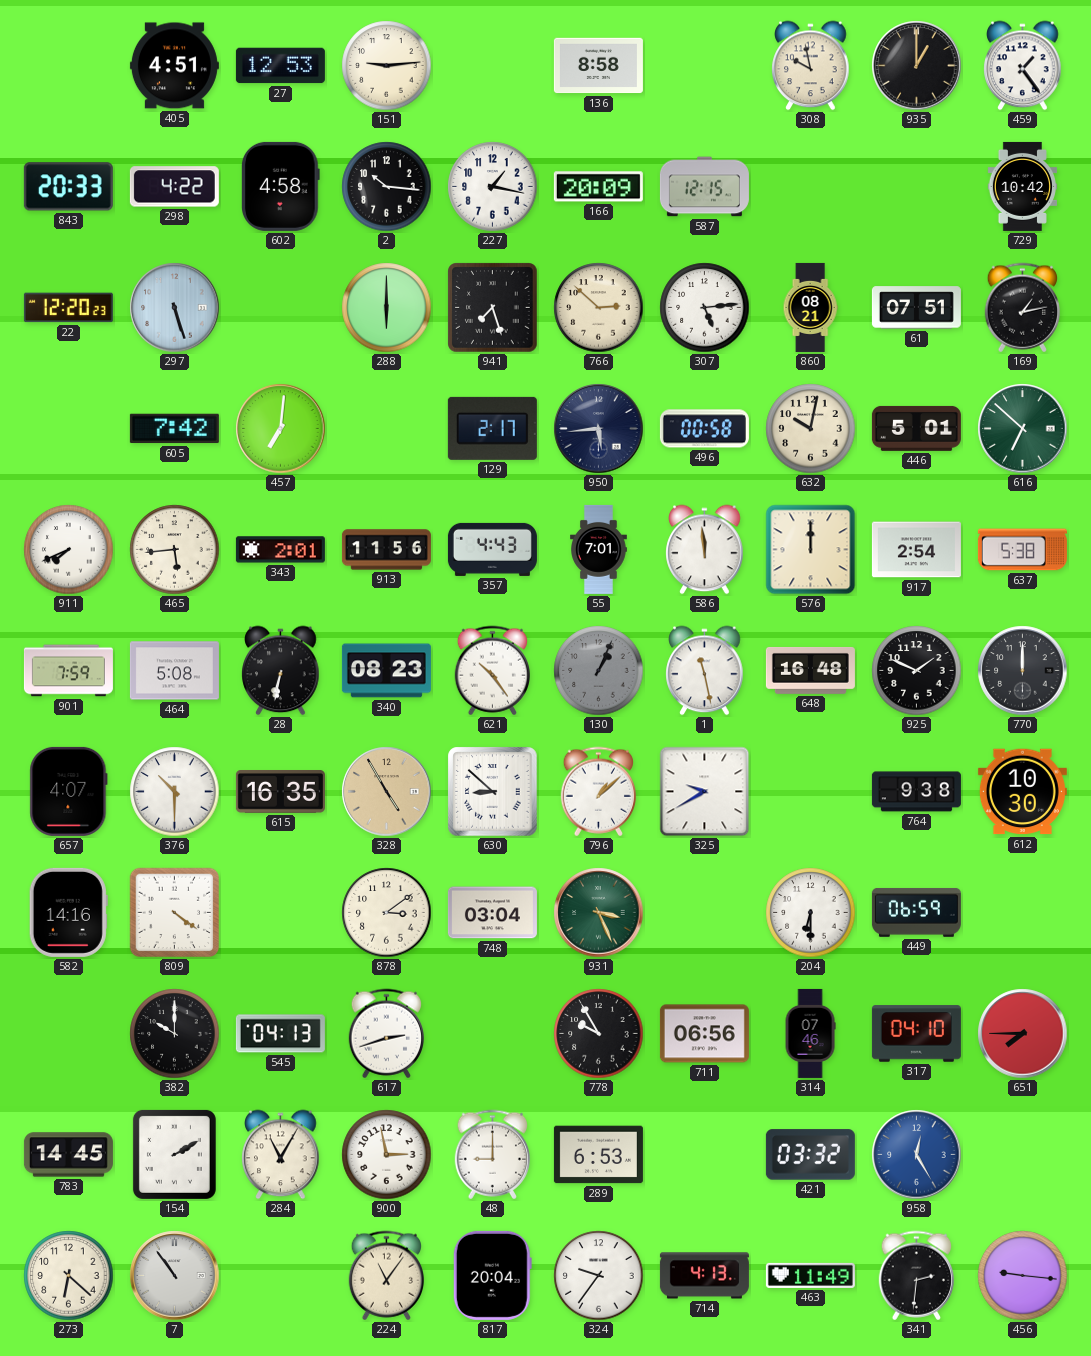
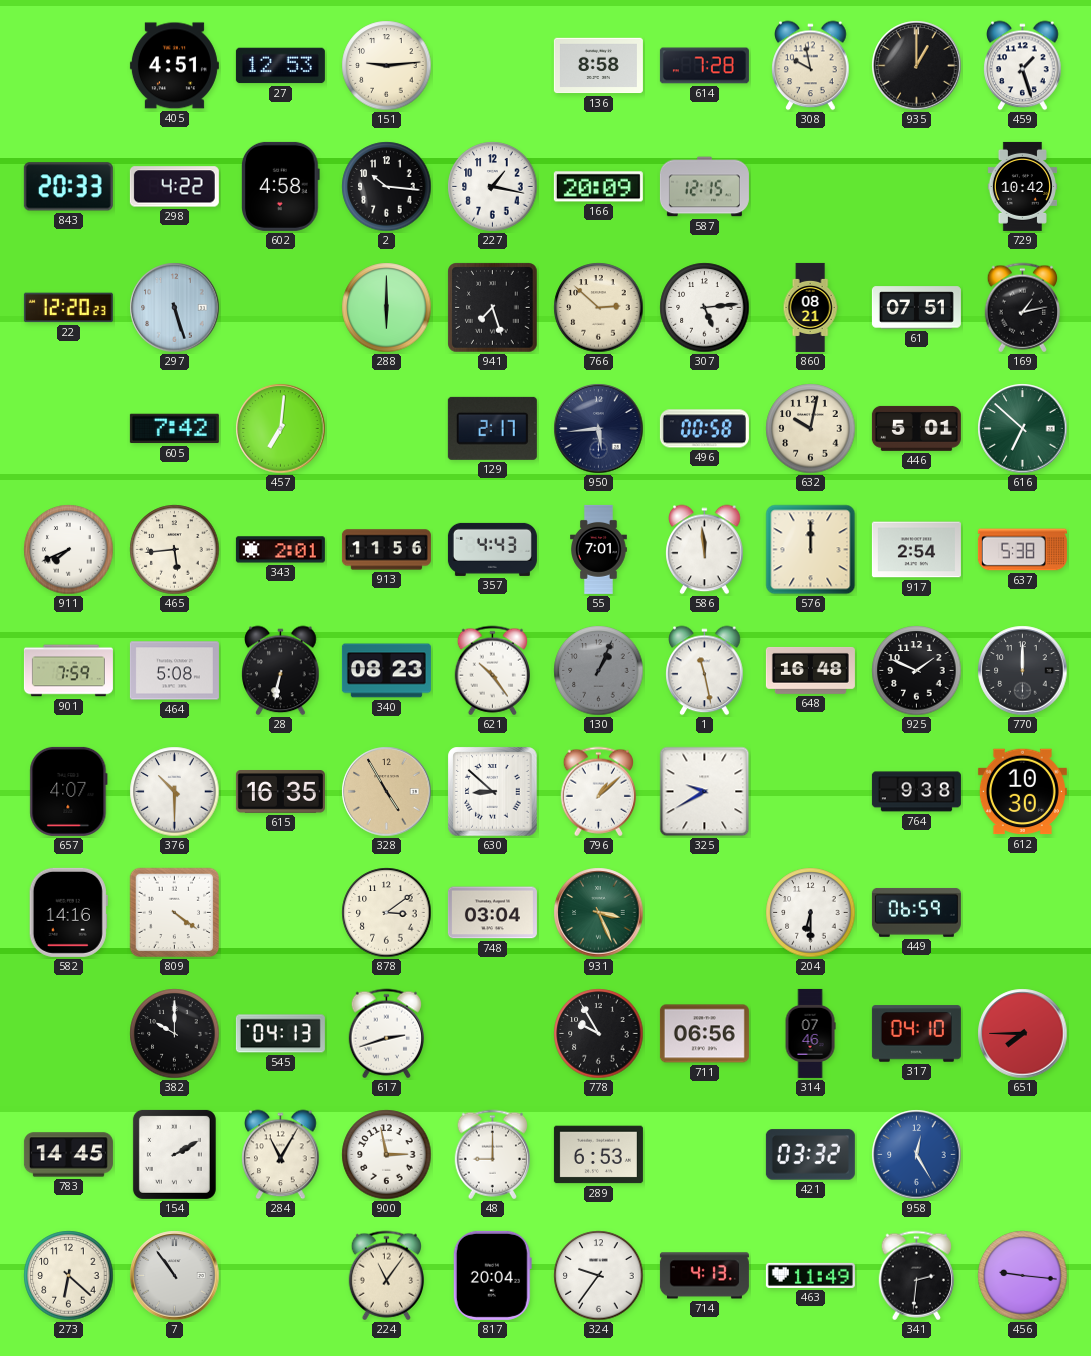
614: none -> 7:28 (704, 66)
459: 1:24 -> 1:27 (1023, 66)
